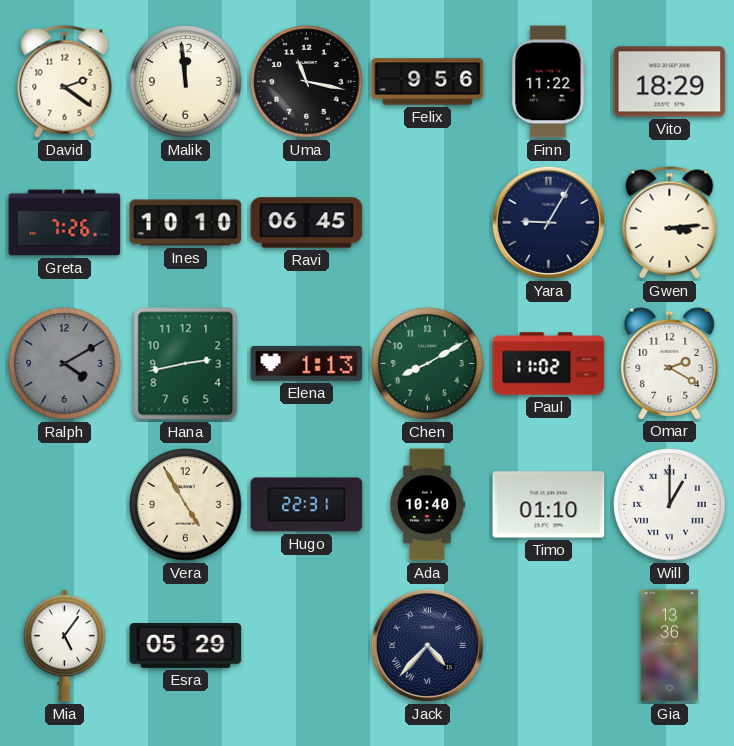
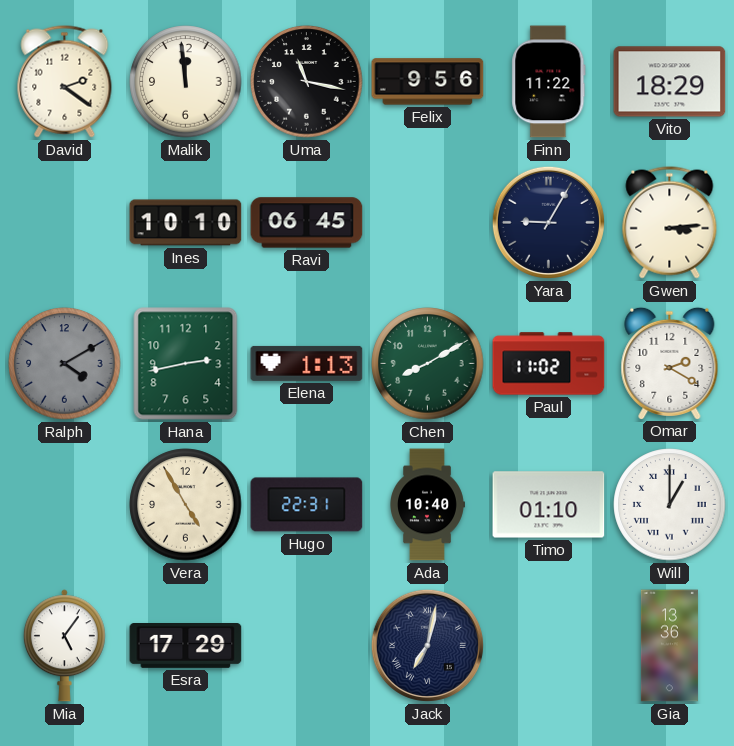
Greta: 7:26 -> none (65, 223)
Esra: 05:29 -> 17:29 (186, 646)
Jack: 4:37 -> 7:02 (427, 645)
